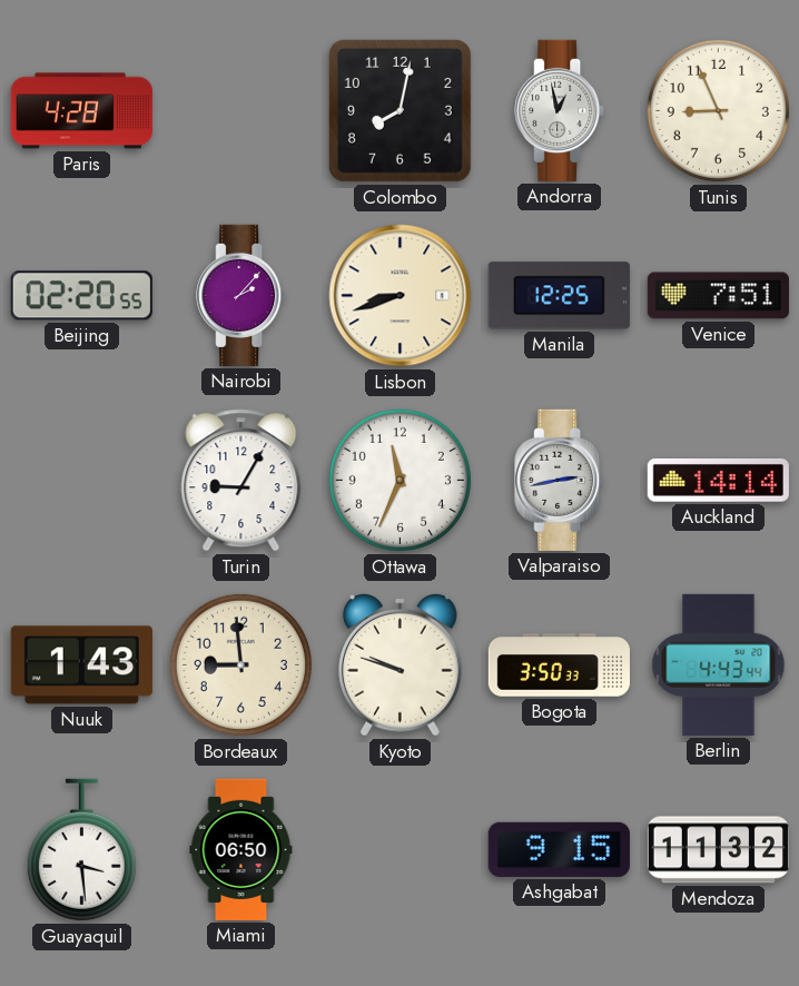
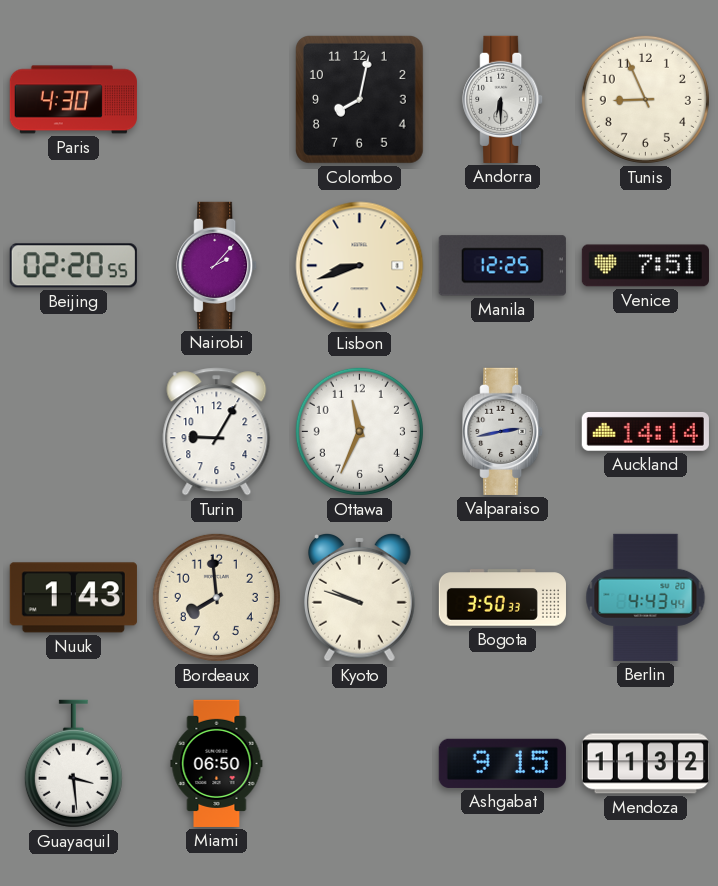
Paris: 4:28 -> 4:30 (73, 100)
Andorra: 12:58 -> 6:30 (503, 99)
Bordeaux: 8:59 -> 7:59 (216, 597)
